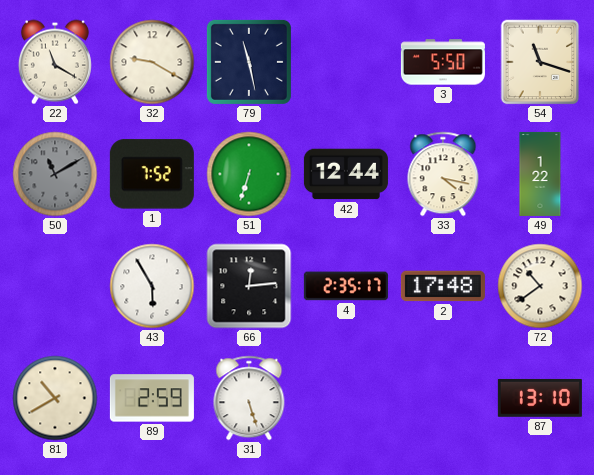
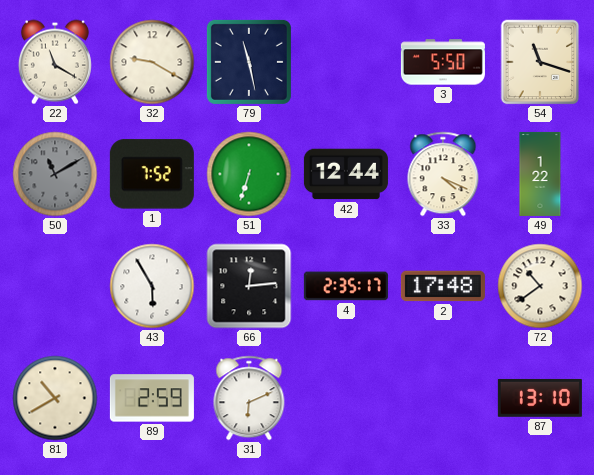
33: 4:17 -> 4:19 (443, 174)
31: 5:27 -> 6:11 (249, 398)
